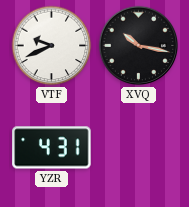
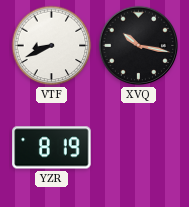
VTF: 9:41 -> 8:41 (52, 46)
YZR: 4:31 -> 8:19 (52, 148)
